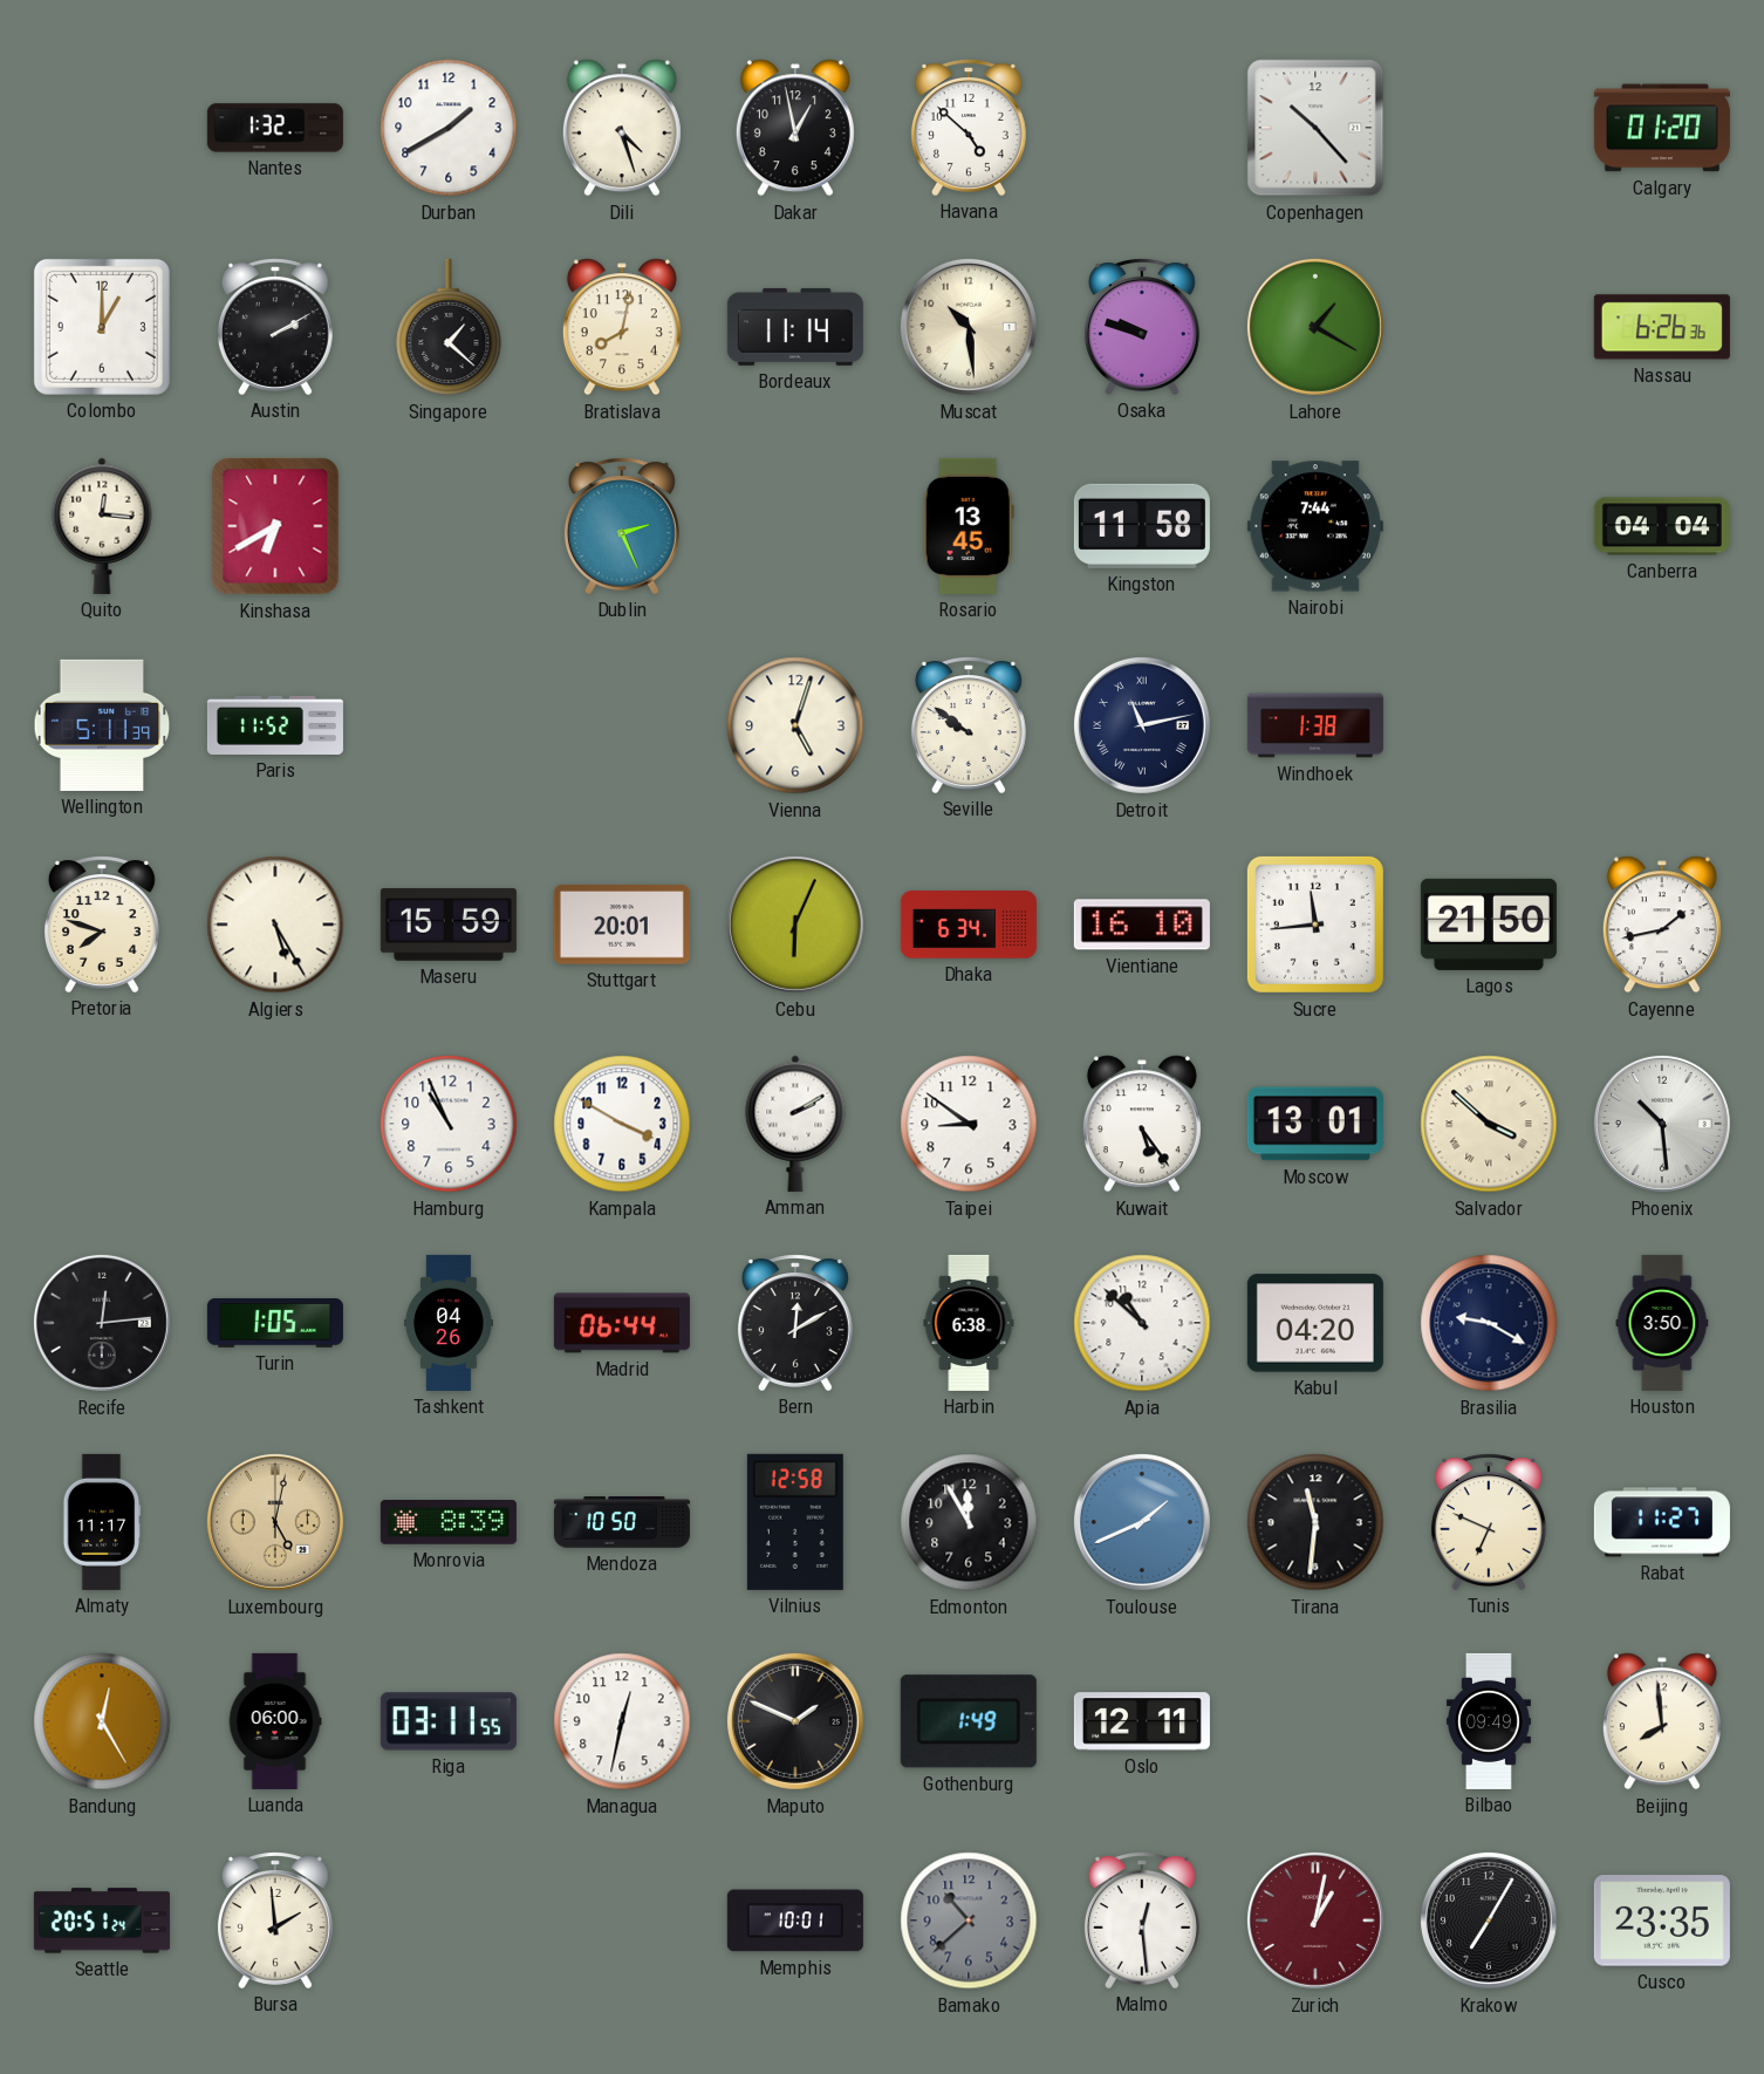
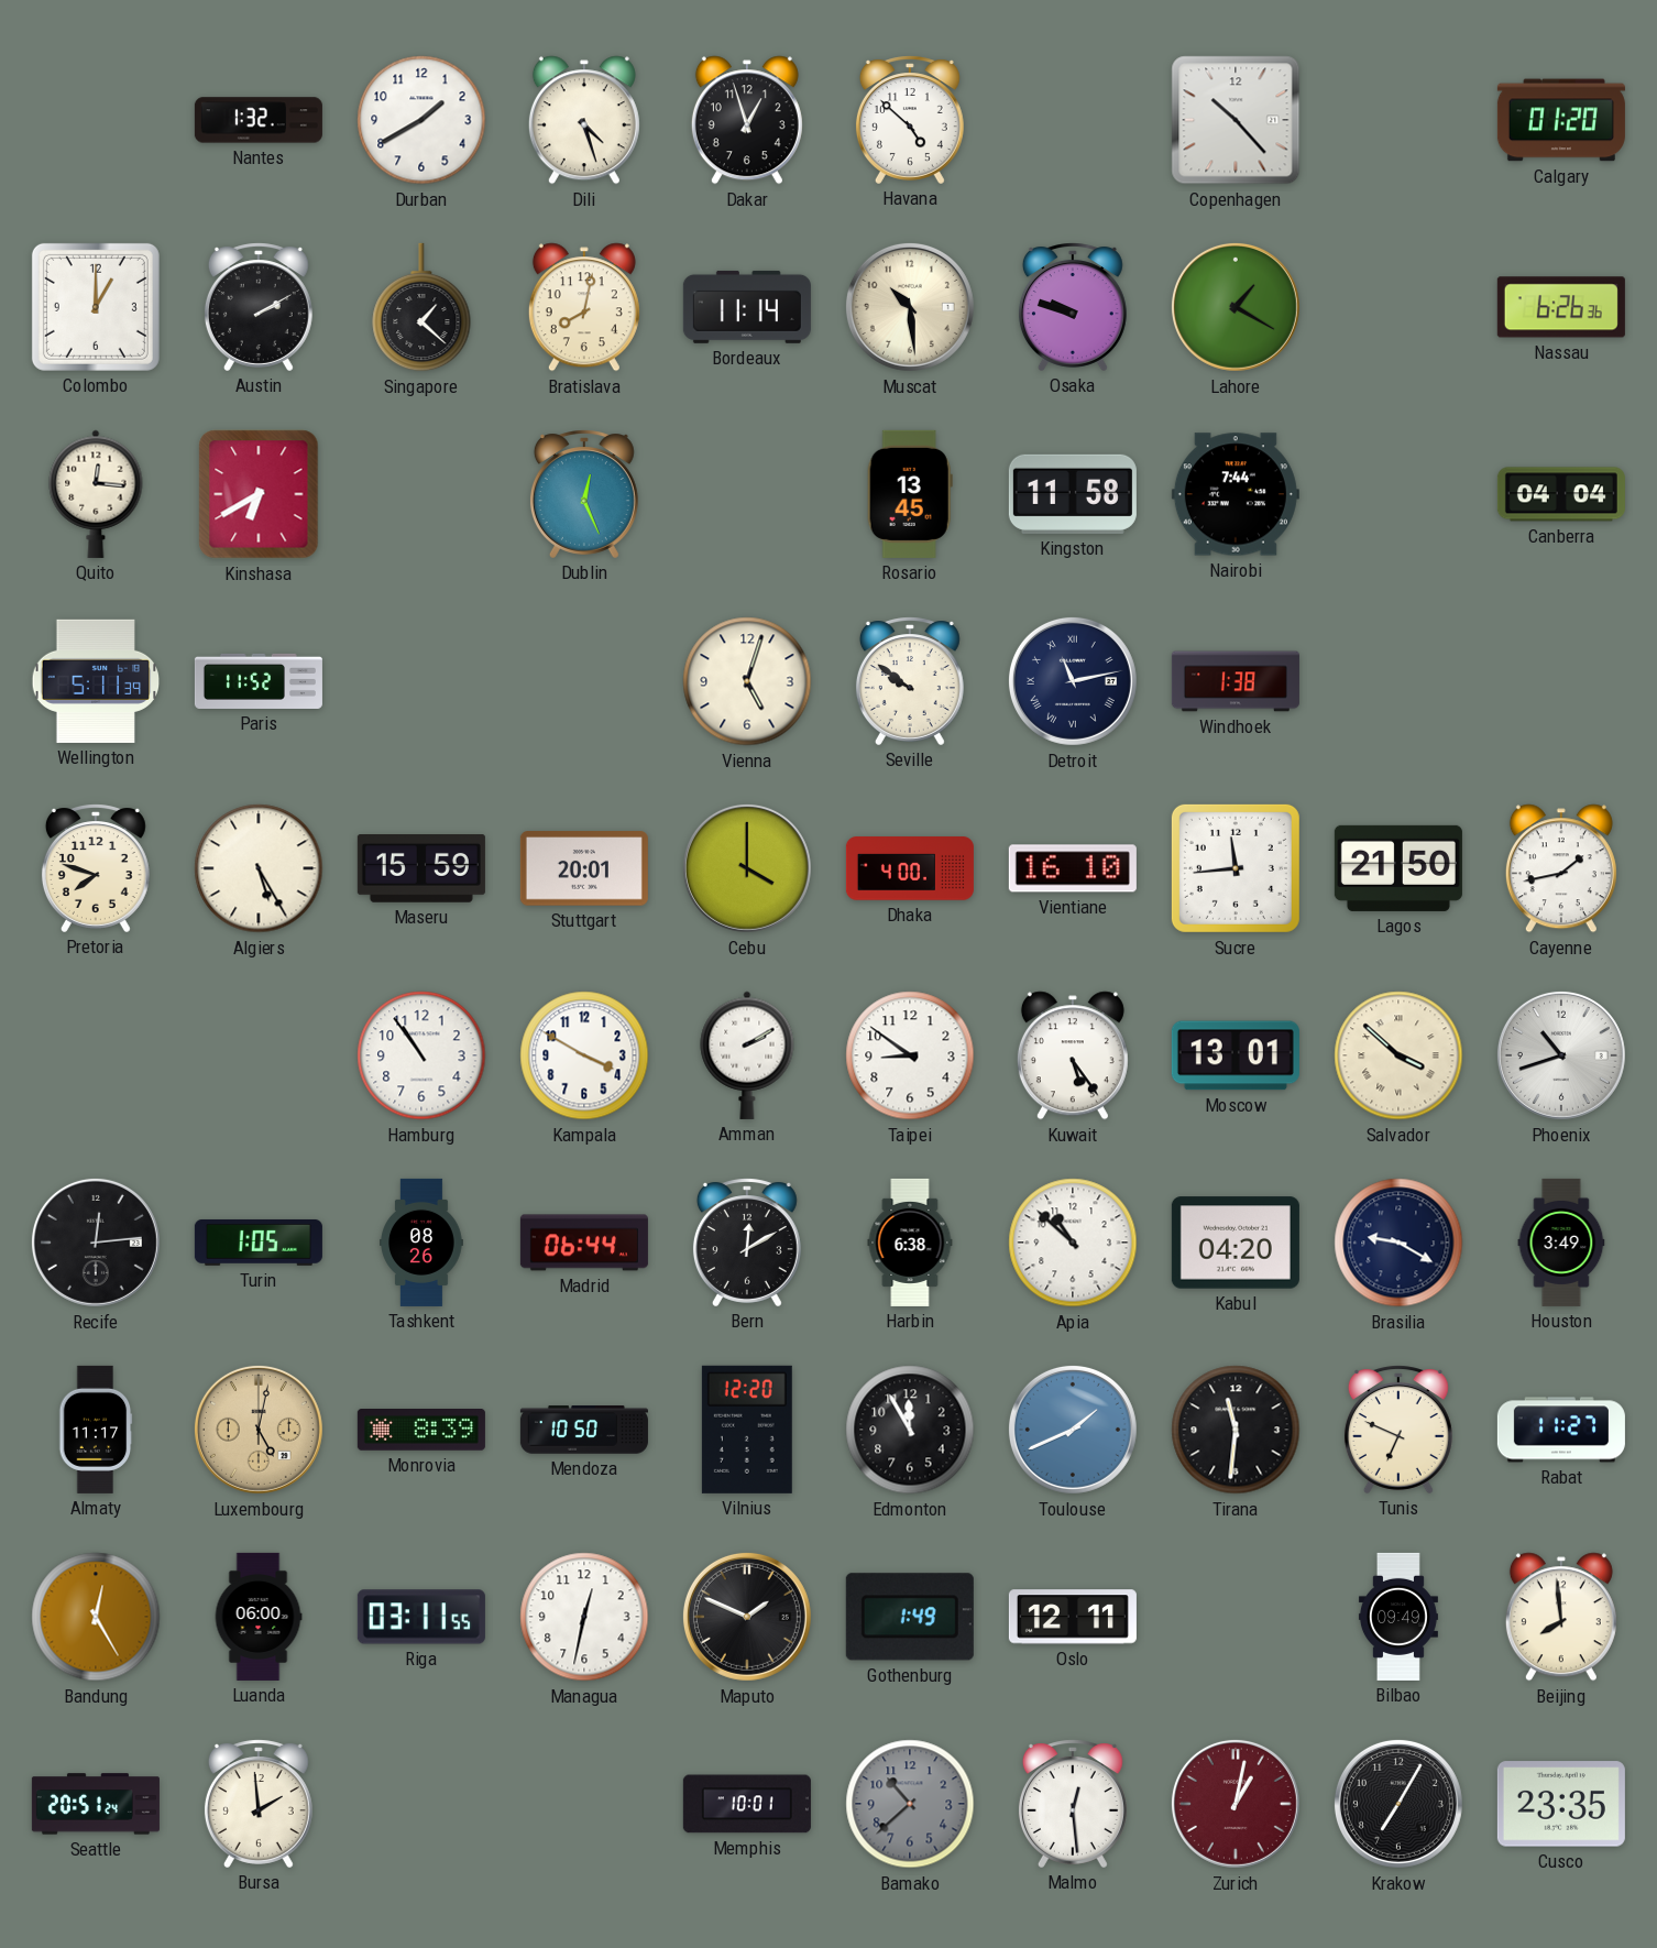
Dakar: 12:58 -> 12:57 (747, 120)
Dublin: 2:26 -> 12:26 (584, 494)
Cebu: 6:04 -> 4:00 (747, 868)
Dhaka: 6:34 -> 4:00 (910, 868)
Hamburg: 10:56 -> 10:54 (421, 1055)
Phoenix: 10:29 -> 10:42 (1561, 1055)
Tashkent: 04:26 -> 08:26 (421, 1243)
Houston: 3:50 -> 3:49 (1561, 1243)
Vilnius: 12:58 -> 12:20 (747, 1430)
